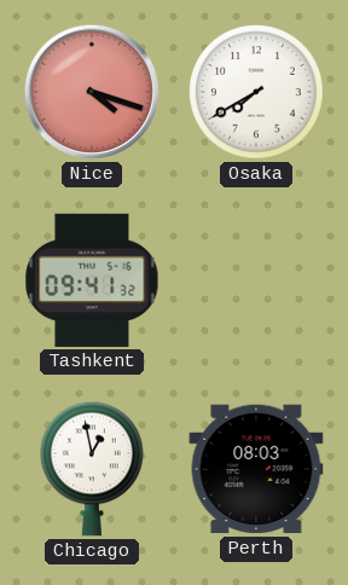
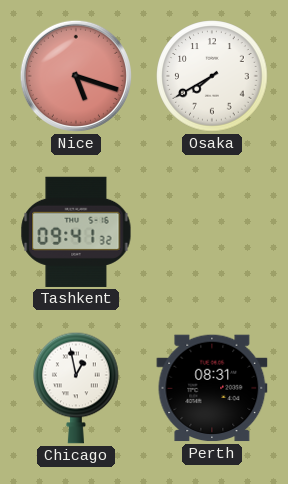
Nice: 4:18 -> 5:18 (76, 76)
Perth: 08:03 -> 08:31 (212, 388)
